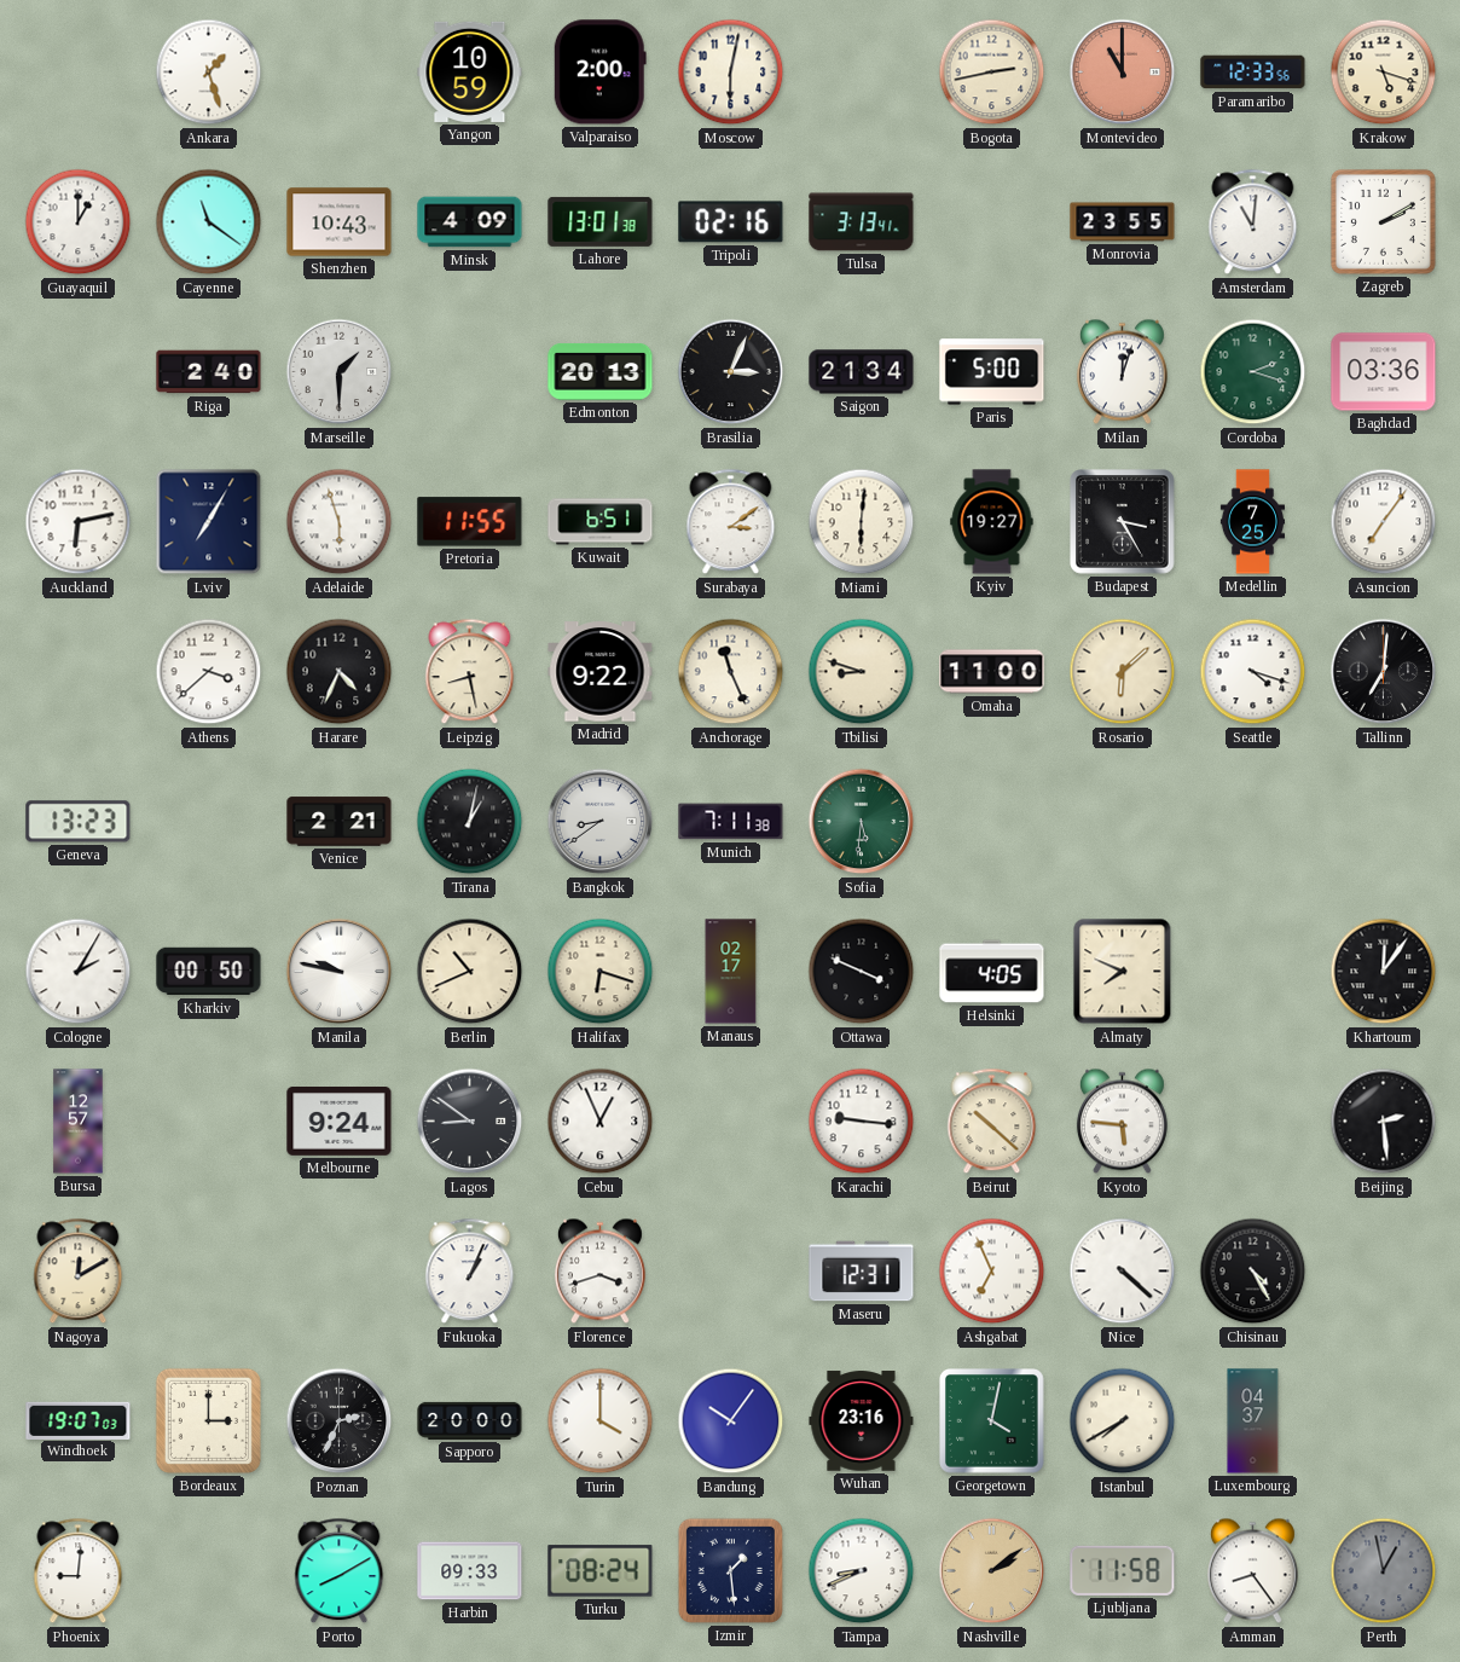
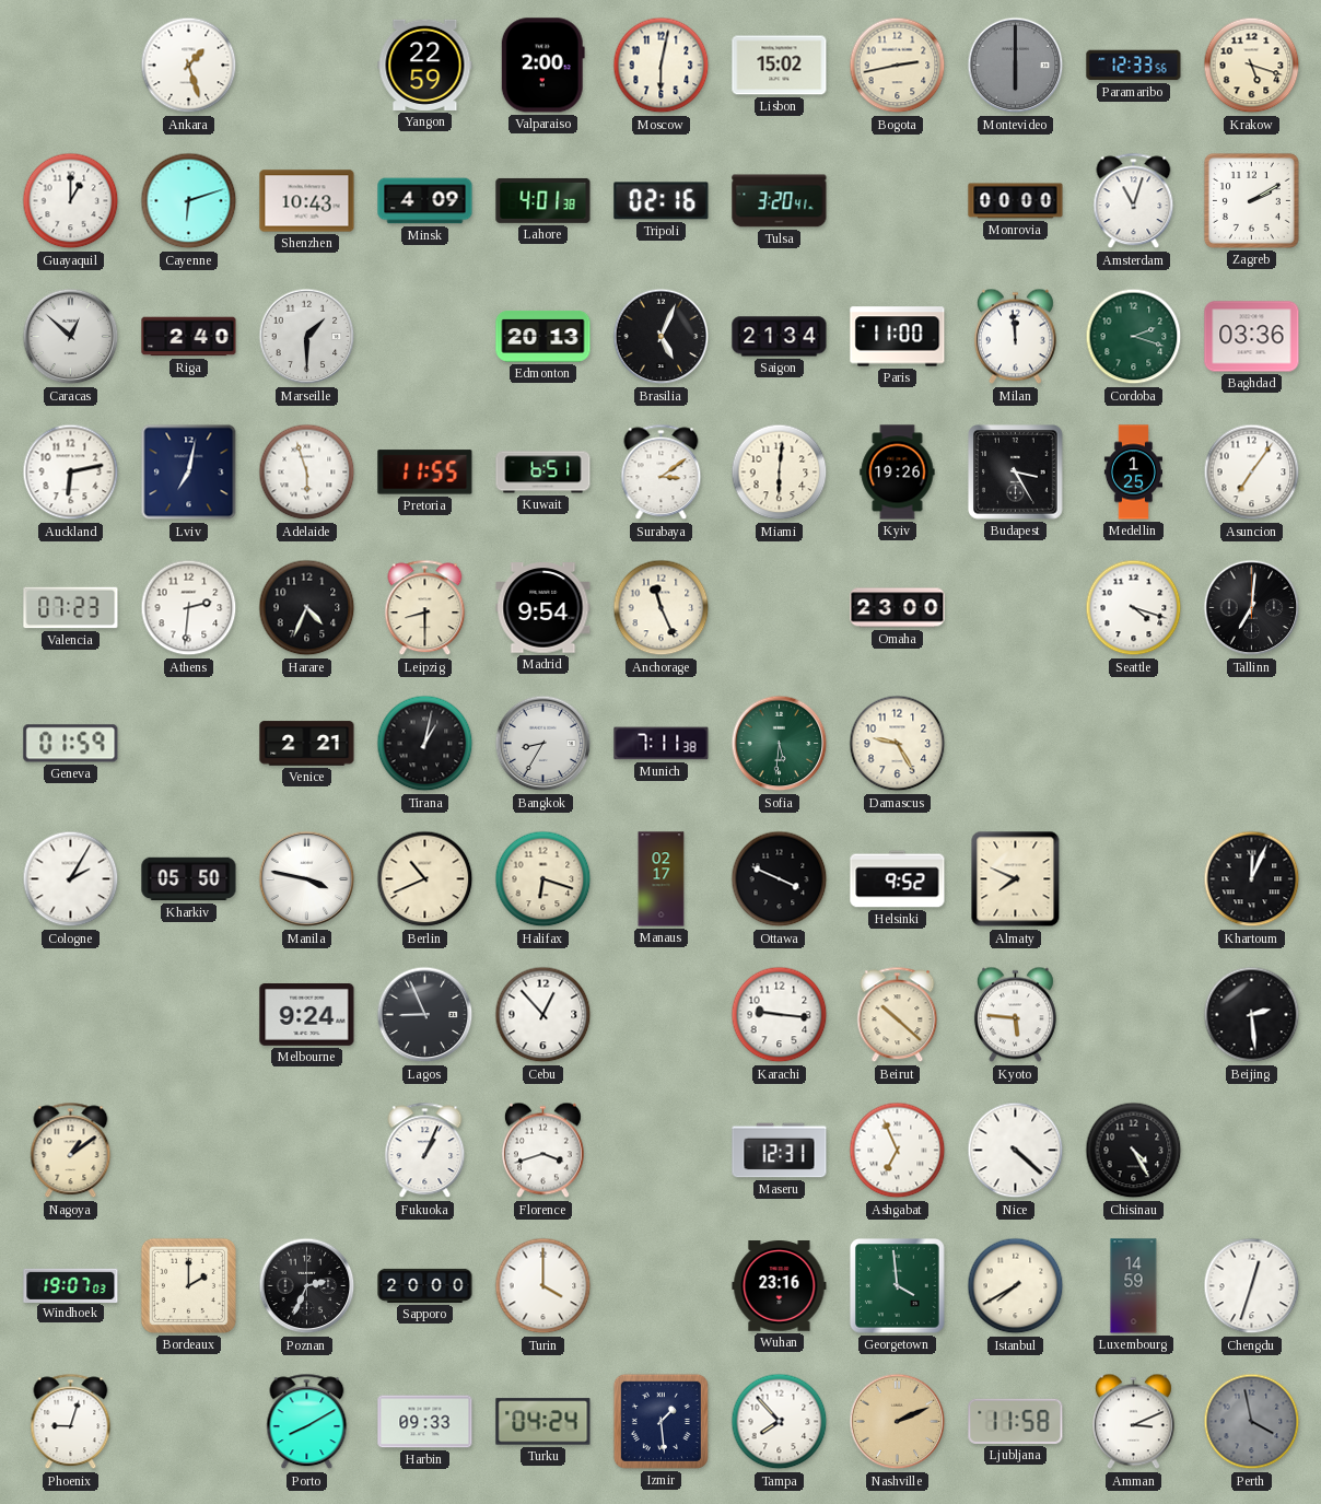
Yangon: 10:59 -> 22:59 (425, 65)
Lisbon: none -> 15:02 (780, 66)
Montevideo: 11:00 -> 6:00 (1016, 66)
Montevideo dial: salmon -> grey (1016, 66)
Cayenne: 11:21 -> 6:12 (189, 201)
Lahore: 13:01 -> 4:01 (543, 200)
Tulsa: 3:13 -> 3:20 (780, 201)
Monrovia: 23:55 -> 00:00 (1016, 201)
Amsterdam: 11:01 -> 11:03 (1134, 201)
Caracas: none -> 12:52 (71, 337)
Brasilia: 3:04 -> 5:04 (662, 337)
Paris: 5:00 -> 11:00 (898, 337)
Milan: 12:03 -> 11:59 (1015, 337)
Lviv: 7:05 -> 7:02 (189, 473)
Kyiv: 19:27 -> 19:26 (898, 473)
Medellin: 7:25 -> 1:25 (1133, 473)
Valencia: none -> 07:23 (71, 608)
Athens: 3:38 -> 2:31 (189, 608)
Leipzig: 8:28 -> 8:30 (425, 608)
Madrid: 9:22 -> 9:54 (543, 608)
Tbilisi: 8:48 -> none (862, 672)
Omaha: 11:00 -> 23:00 (898, 608)
Rosario: 6:08 -> none (1123, 672)
Geneva: 13:23 -> 01:59 (71, 744)
Bangkok: 8:39 -> 8:35 (543, 744)
Damascus: none -> 9:25 (898, 744)
Kharkiv: 00:50 -> 05:50 (189, 879)
Manila: 9:47 -> 3:47 (307, 879)
Helsinki: 4:05 -> 9:52 (898, 879)
Khartoum: 12:06 -> 12:04 (1252, 879)
Bursa: 12:57 -> none (79, 1122)
Lagos: 8:51 -> 8:56 (425, 1015)
Cebu: 12:56 -> 12:53 (543, 1015)
Nagoya: 12:10 -> 1:09 (71, 1151)
Bordeaux: 3:00 -> 2:00 (188, 1285)
Bandung: 10:06 -> none (731, 1421)
Georgetown: 4:02 -> 3:59 (898, 1286)
Luxembourg: 04:37 -> 14:59 (1134, 1286)
Chengdu: none -> 12:33 (1252, 1286)
Phoenix: 9:01 -> 9:03 (71, 1422)
Turku: 08:24 -> 04:24 (543, 1422)
Tampa: 8:41 -> 7:53 (780, 1422)
Nashville: 2:09 -> 2:11 (898, 1422)
Amman: 8:24 -> 3:11 (1133, 1422)
Perth: 12:58 -> 3:58 (1252, 1422)
